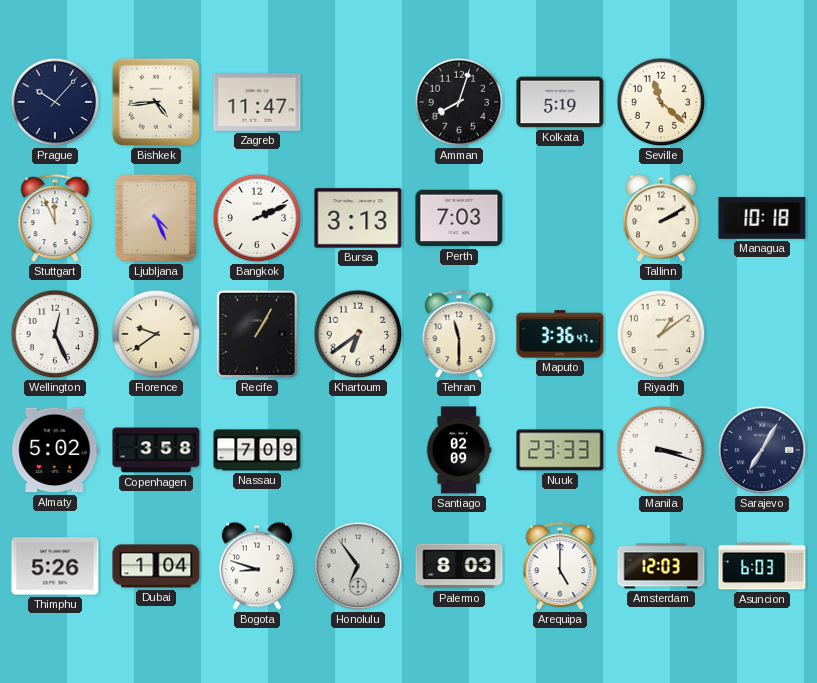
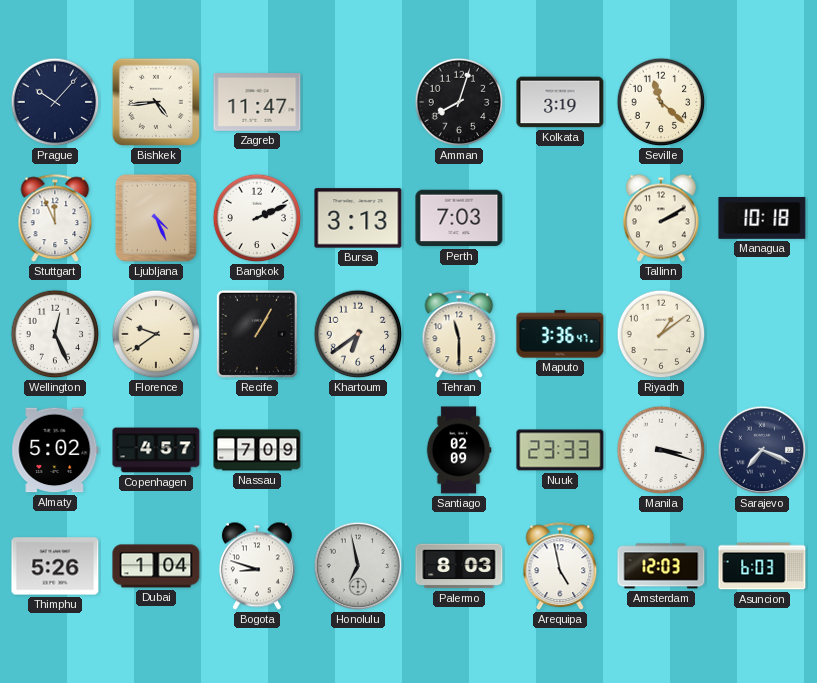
Kolkata: 5:19 -> 3:19 (560, 102)
Copenhagen: 3:58 -> 4:57 (156, 450)
Sarajevo: 7:05 -> 7:19 (762, 450)
Honolulu: 6:54 -> 6:58 (358, 566)
Arequipa: 5:00 -> 4:58 (560, 567)
